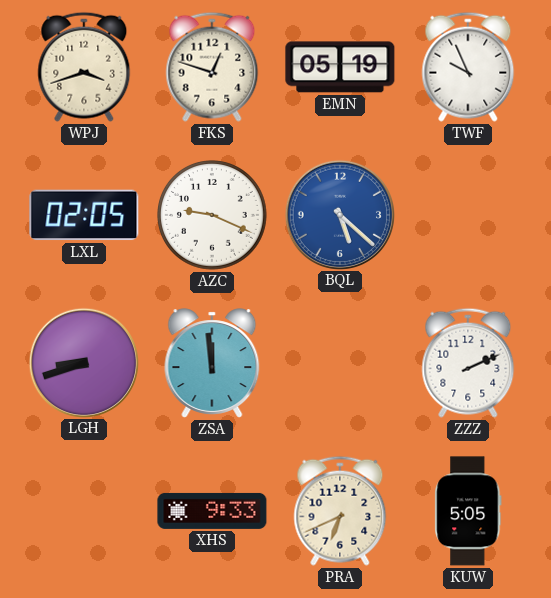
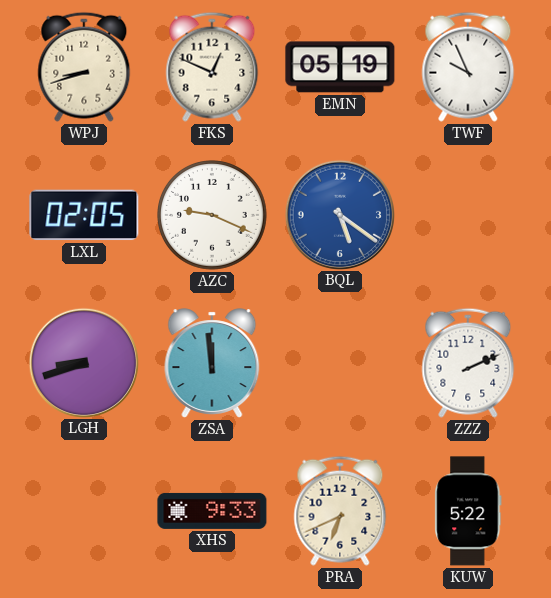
WPJ: 3:42 -> 8:42 (84, 67)
FKS: 12:48 -> 12:49 (212, 67)
BQL: 5:22 -> 5:21 (339, 214)
KUW: 5:05 -> 5:22 (468, 511)
